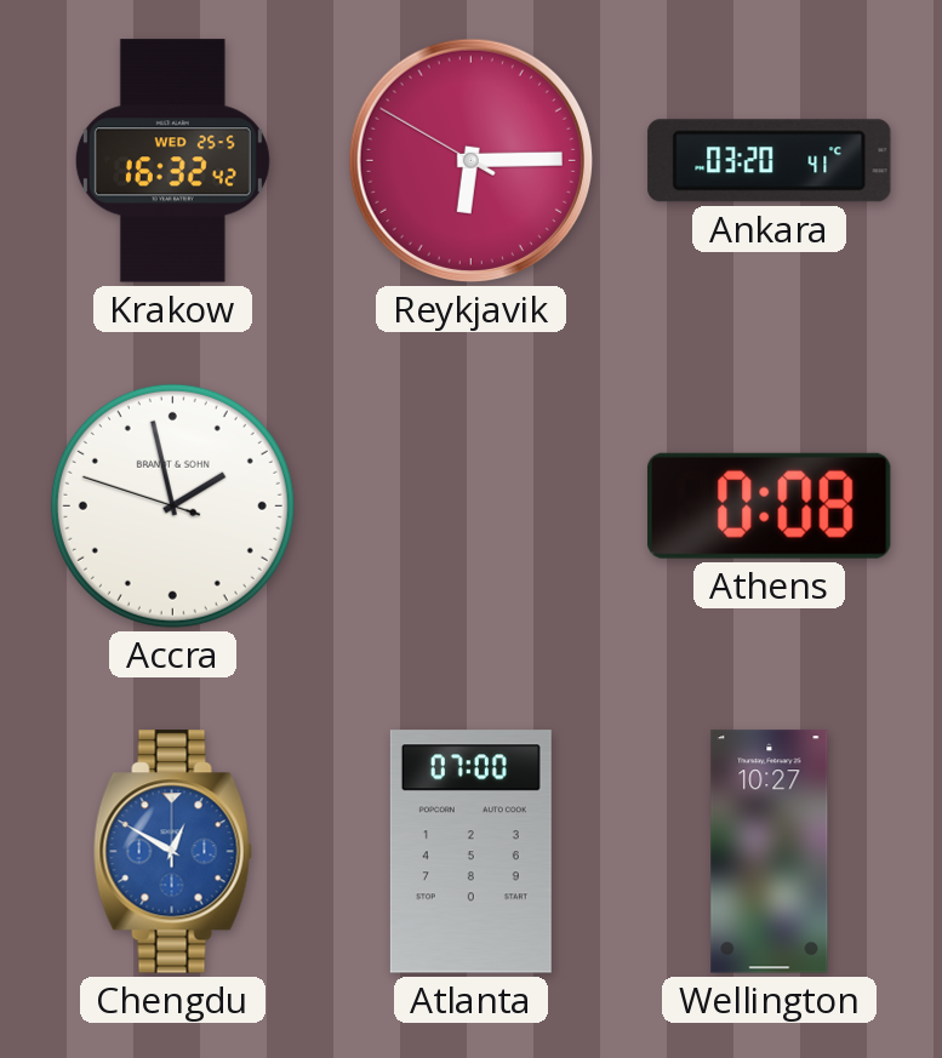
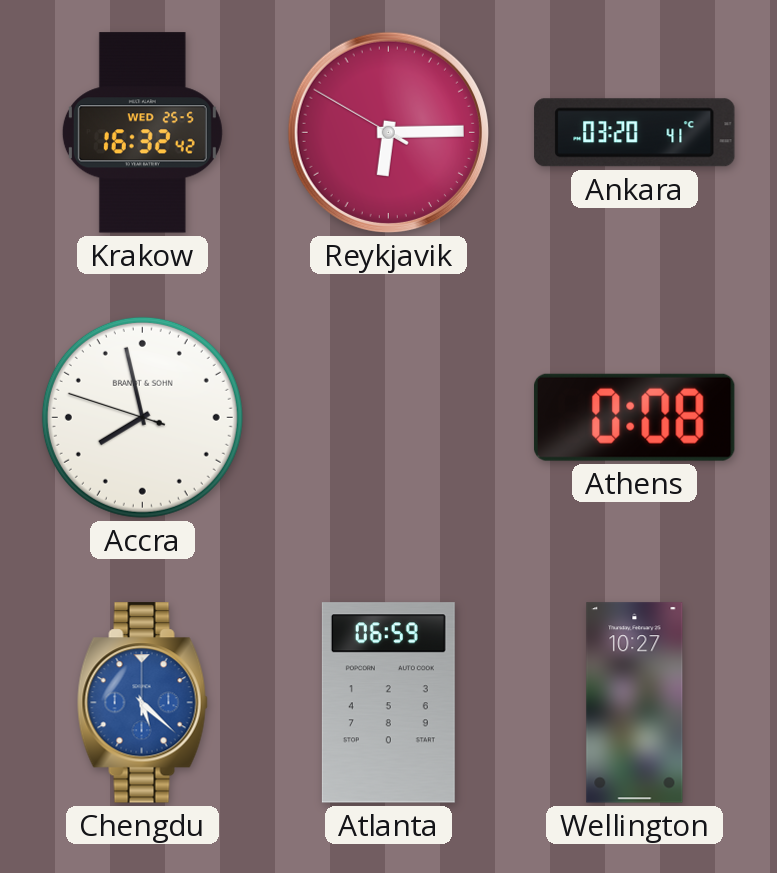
Accra: 1:57 -> 7:57 (142, 417)
Chengdu: 12:50 -> 5:22 (142, 703)
Atlanta: 07:00 -> 06:59 (388, 703)
